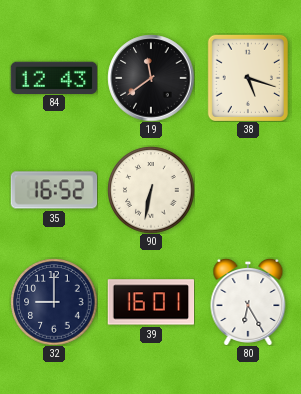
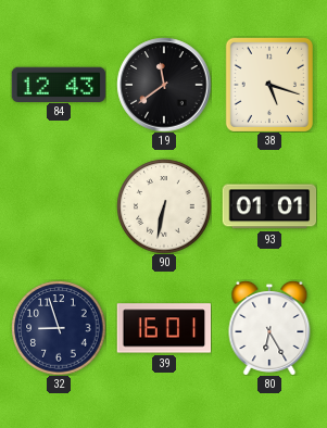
35: 16:52 -> none (54, 190)
93: none -> 01:01 (269, 206)
32: 9:00 -> 8:57 (59, 328)
